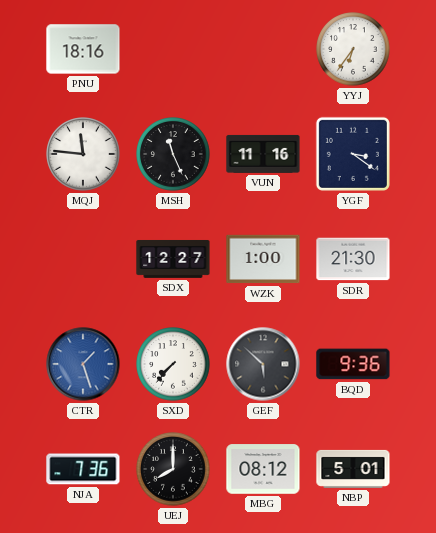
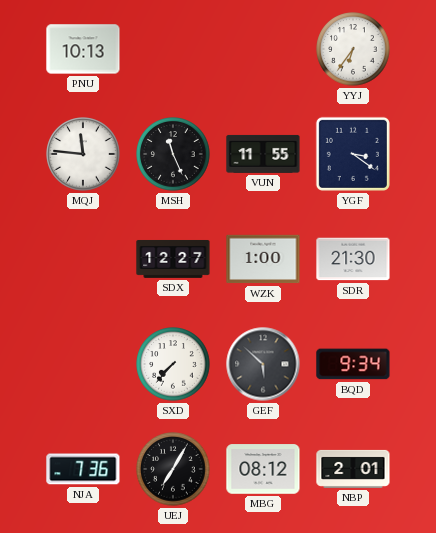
PNU: 18:16 -> 10:13 (83, 49)
VUN: 11:16 -> 11:55 (263, 154)
CTR: 1:27 -> none (83, 364)
BQD: 9:36 -> 9:34 (353, 364)
UEJ: 8:00 -> 7:05 (173, 469)
NBP: 5:01 -> 2:01 (353, 469)
